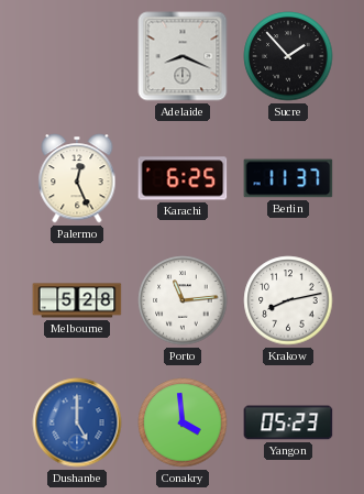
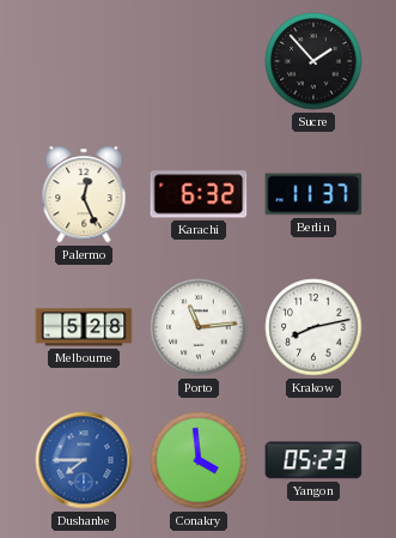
Adelaide: 8:19 -> none (183, 56)
Karachi: 6:25 -> 6:32 (199, 194)
Dushanbe: 5:00 -> 7:45 (84, 460)
